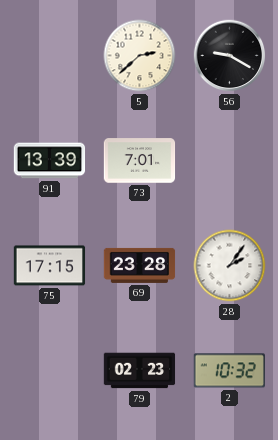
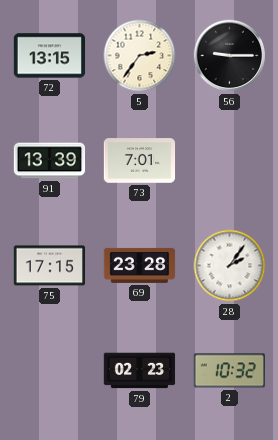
72: none -> 13:15 (50, 56)
5: 2:38 -> 2:36 (140, 56)
56: 9:20 -> 9:15 (230, 56)
